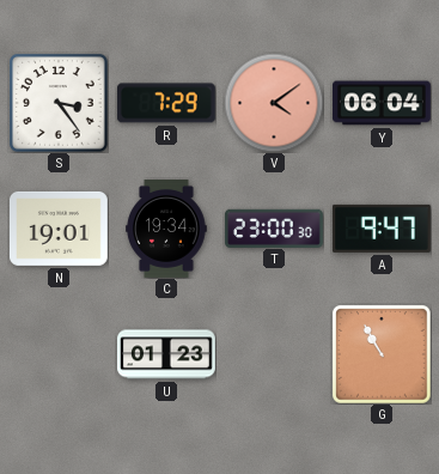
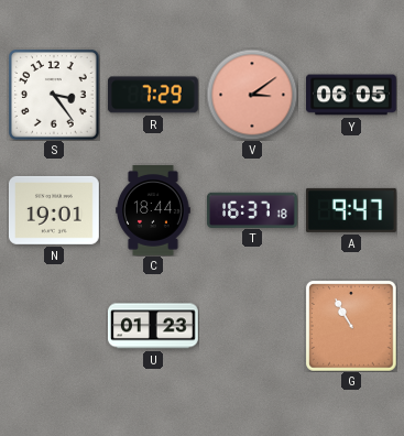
V: 4:09 -> 3:09 (252, 95)
Y: 06:04 -> 06:05 (352, 95)
C: 19:34 -> 18:44 (153, 211)
T: 23:00 -> 16:37 (252, 209)
